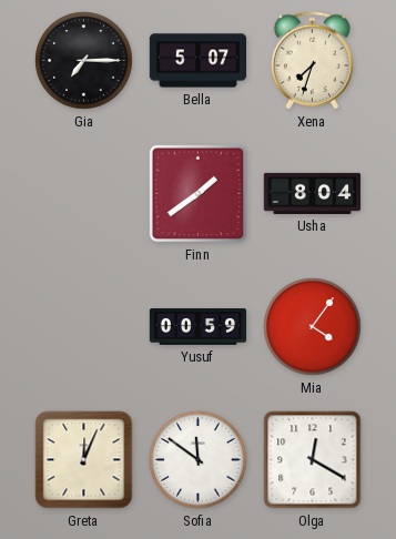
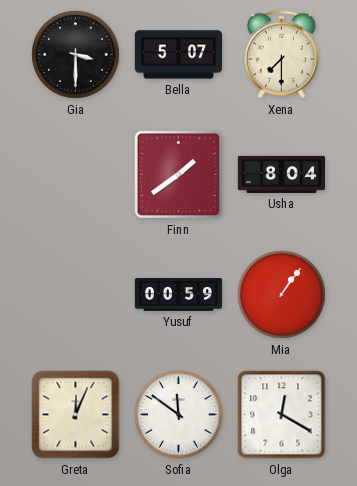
Gia: 7:15 -> 3:30 (76, 55)
Xena: 7:33 -> 7:30 (281, 55)
Mia: 4:06 -> 1:06 (282, 295)
